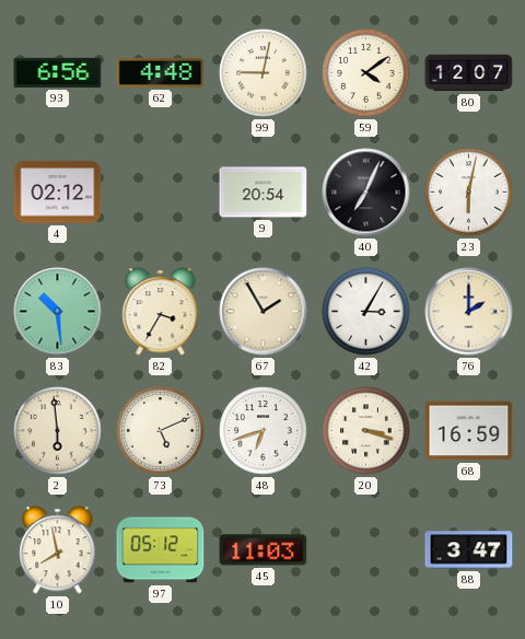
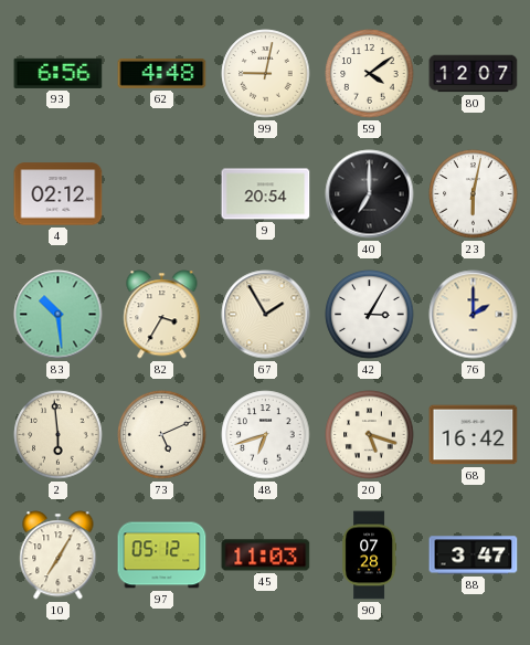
40: 7:04 -> 7:00 (370, 194)
20: 3:18 -> 5:18 (370, 435)
68: 16:59 -> 16:42 (474, 435)
10: 7:58 -> 7:05 (59, 556)
90: none -> 07:28 (370, 556)
